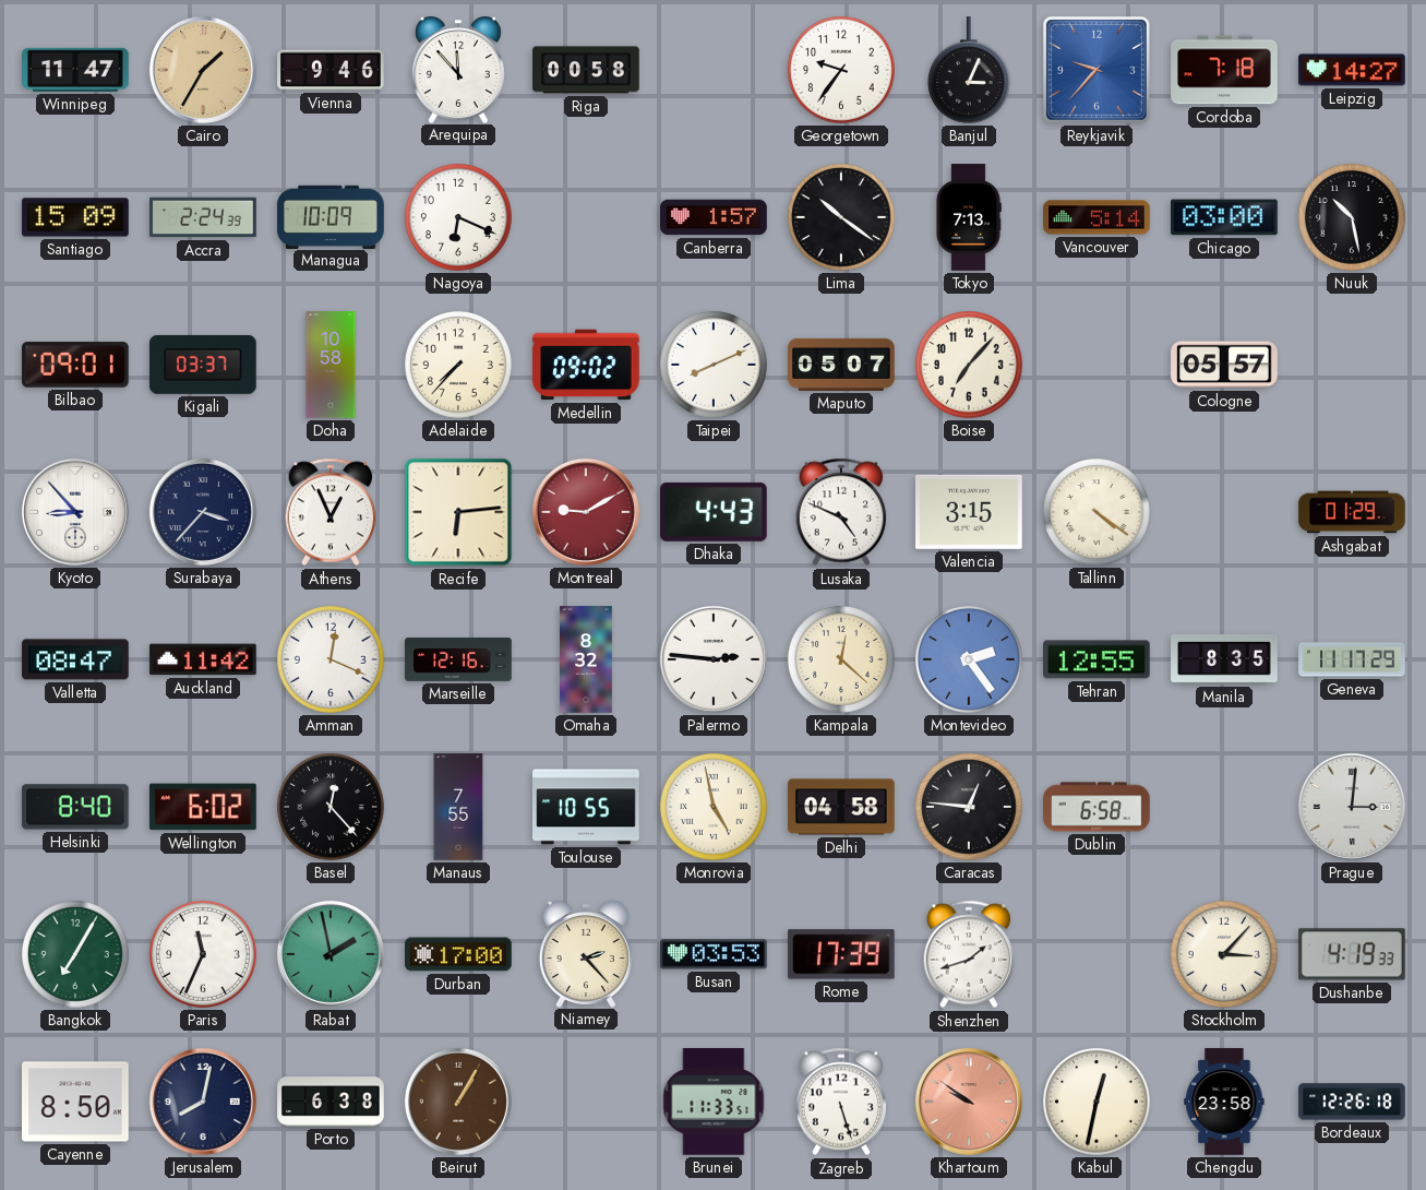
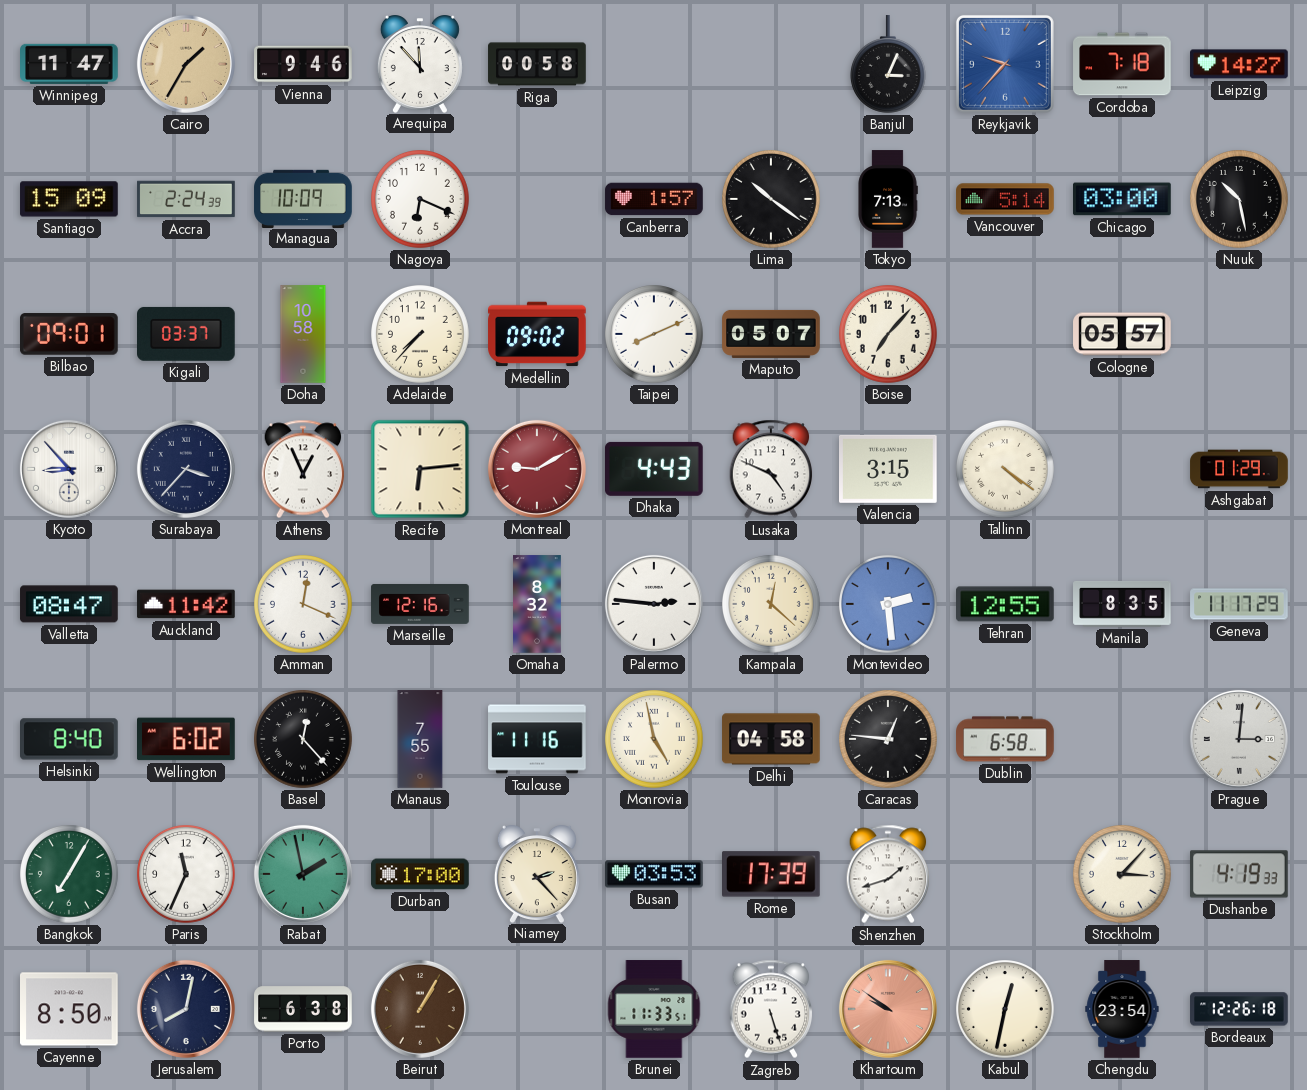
Georgetown: 9:36 -> none (842, 71)
Montevideo: 2:24 -> 2:29 (889, 605)
Toulouse: 10:55 -> 11:16 (537, 739)
Chengdu: 23:58 -> 23:54 (1122, 1009)
